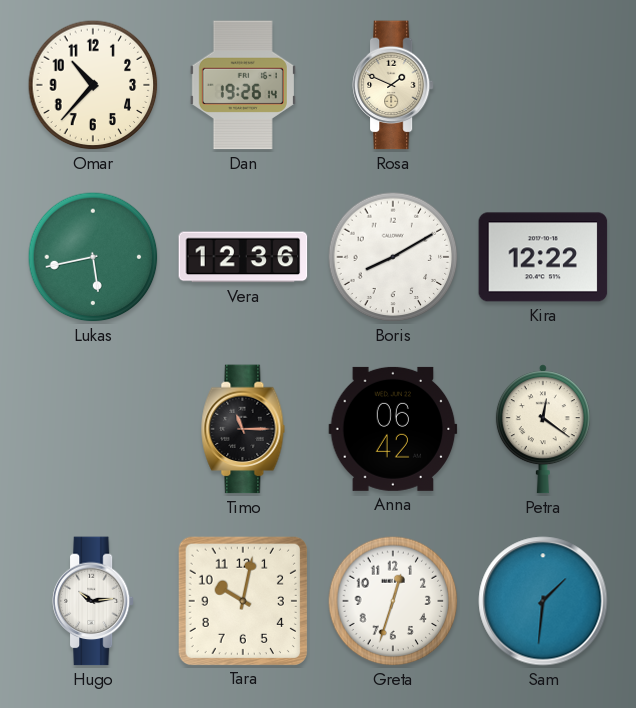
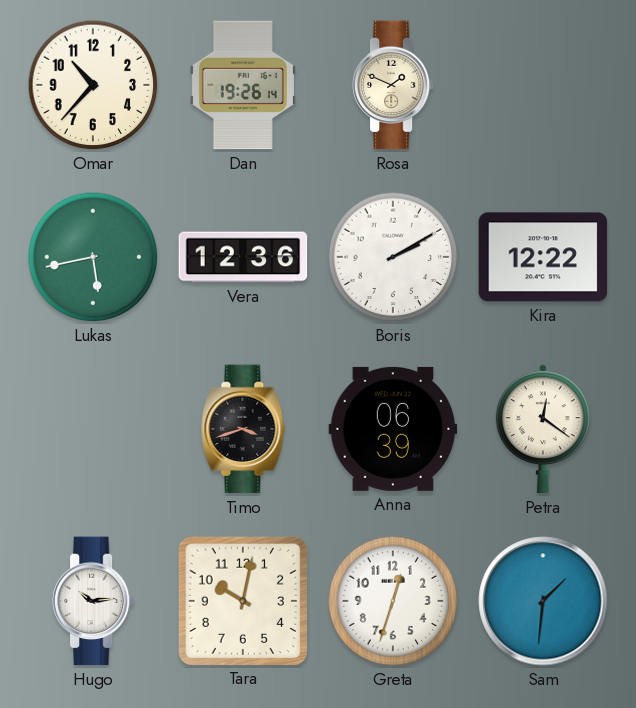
Boris: 8:10 -> 2:10 (393, 257)
Timo: 11:15 -> 3:42 (243, 429)
Anna: 06:42 -> 06:39 (393, 429)
